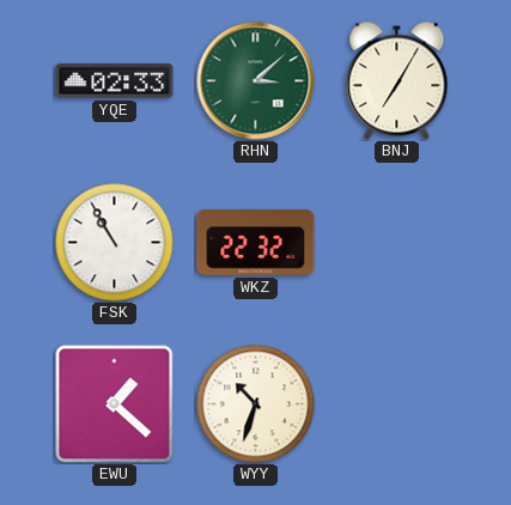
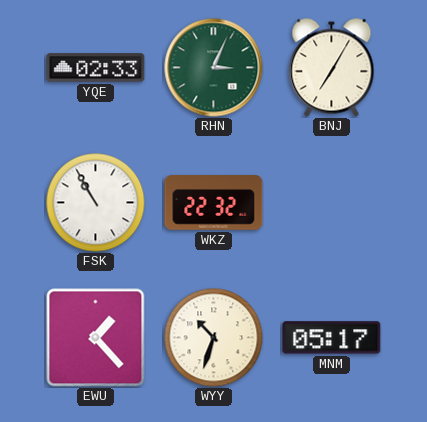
RHN: 3:08 -> 3:04 (214, 68)
EWU: 1:22 -> 1:23 (96, 338)
MNM: none -> 05:17 (332, 338)
